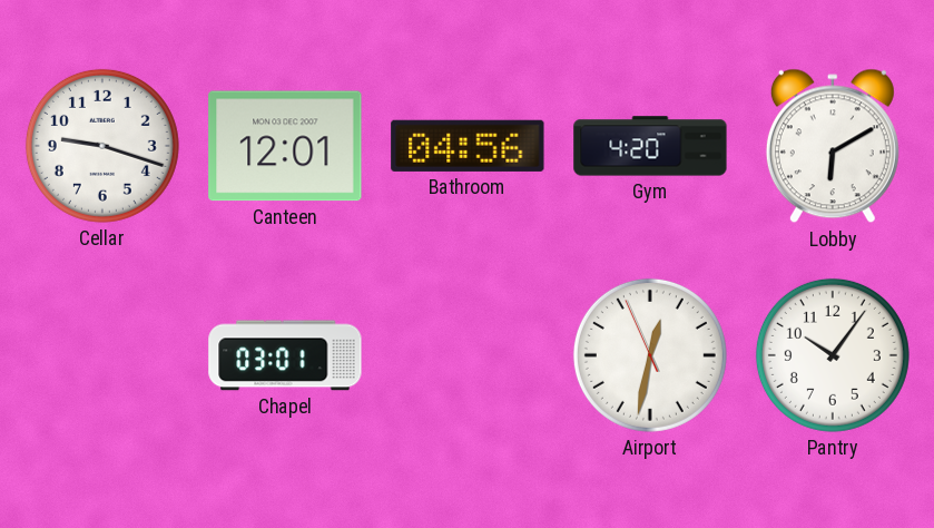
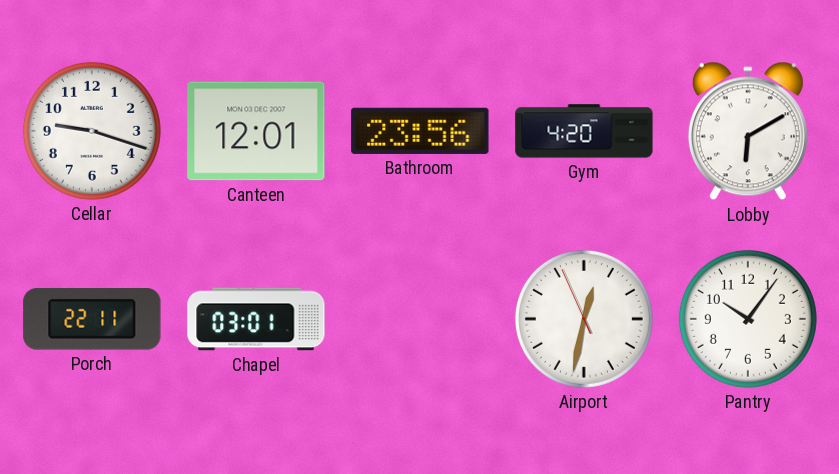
Bathroom: 04:56 -> 23:56 (420, 131)
Porch: none -> 22:11 (92, 319)
